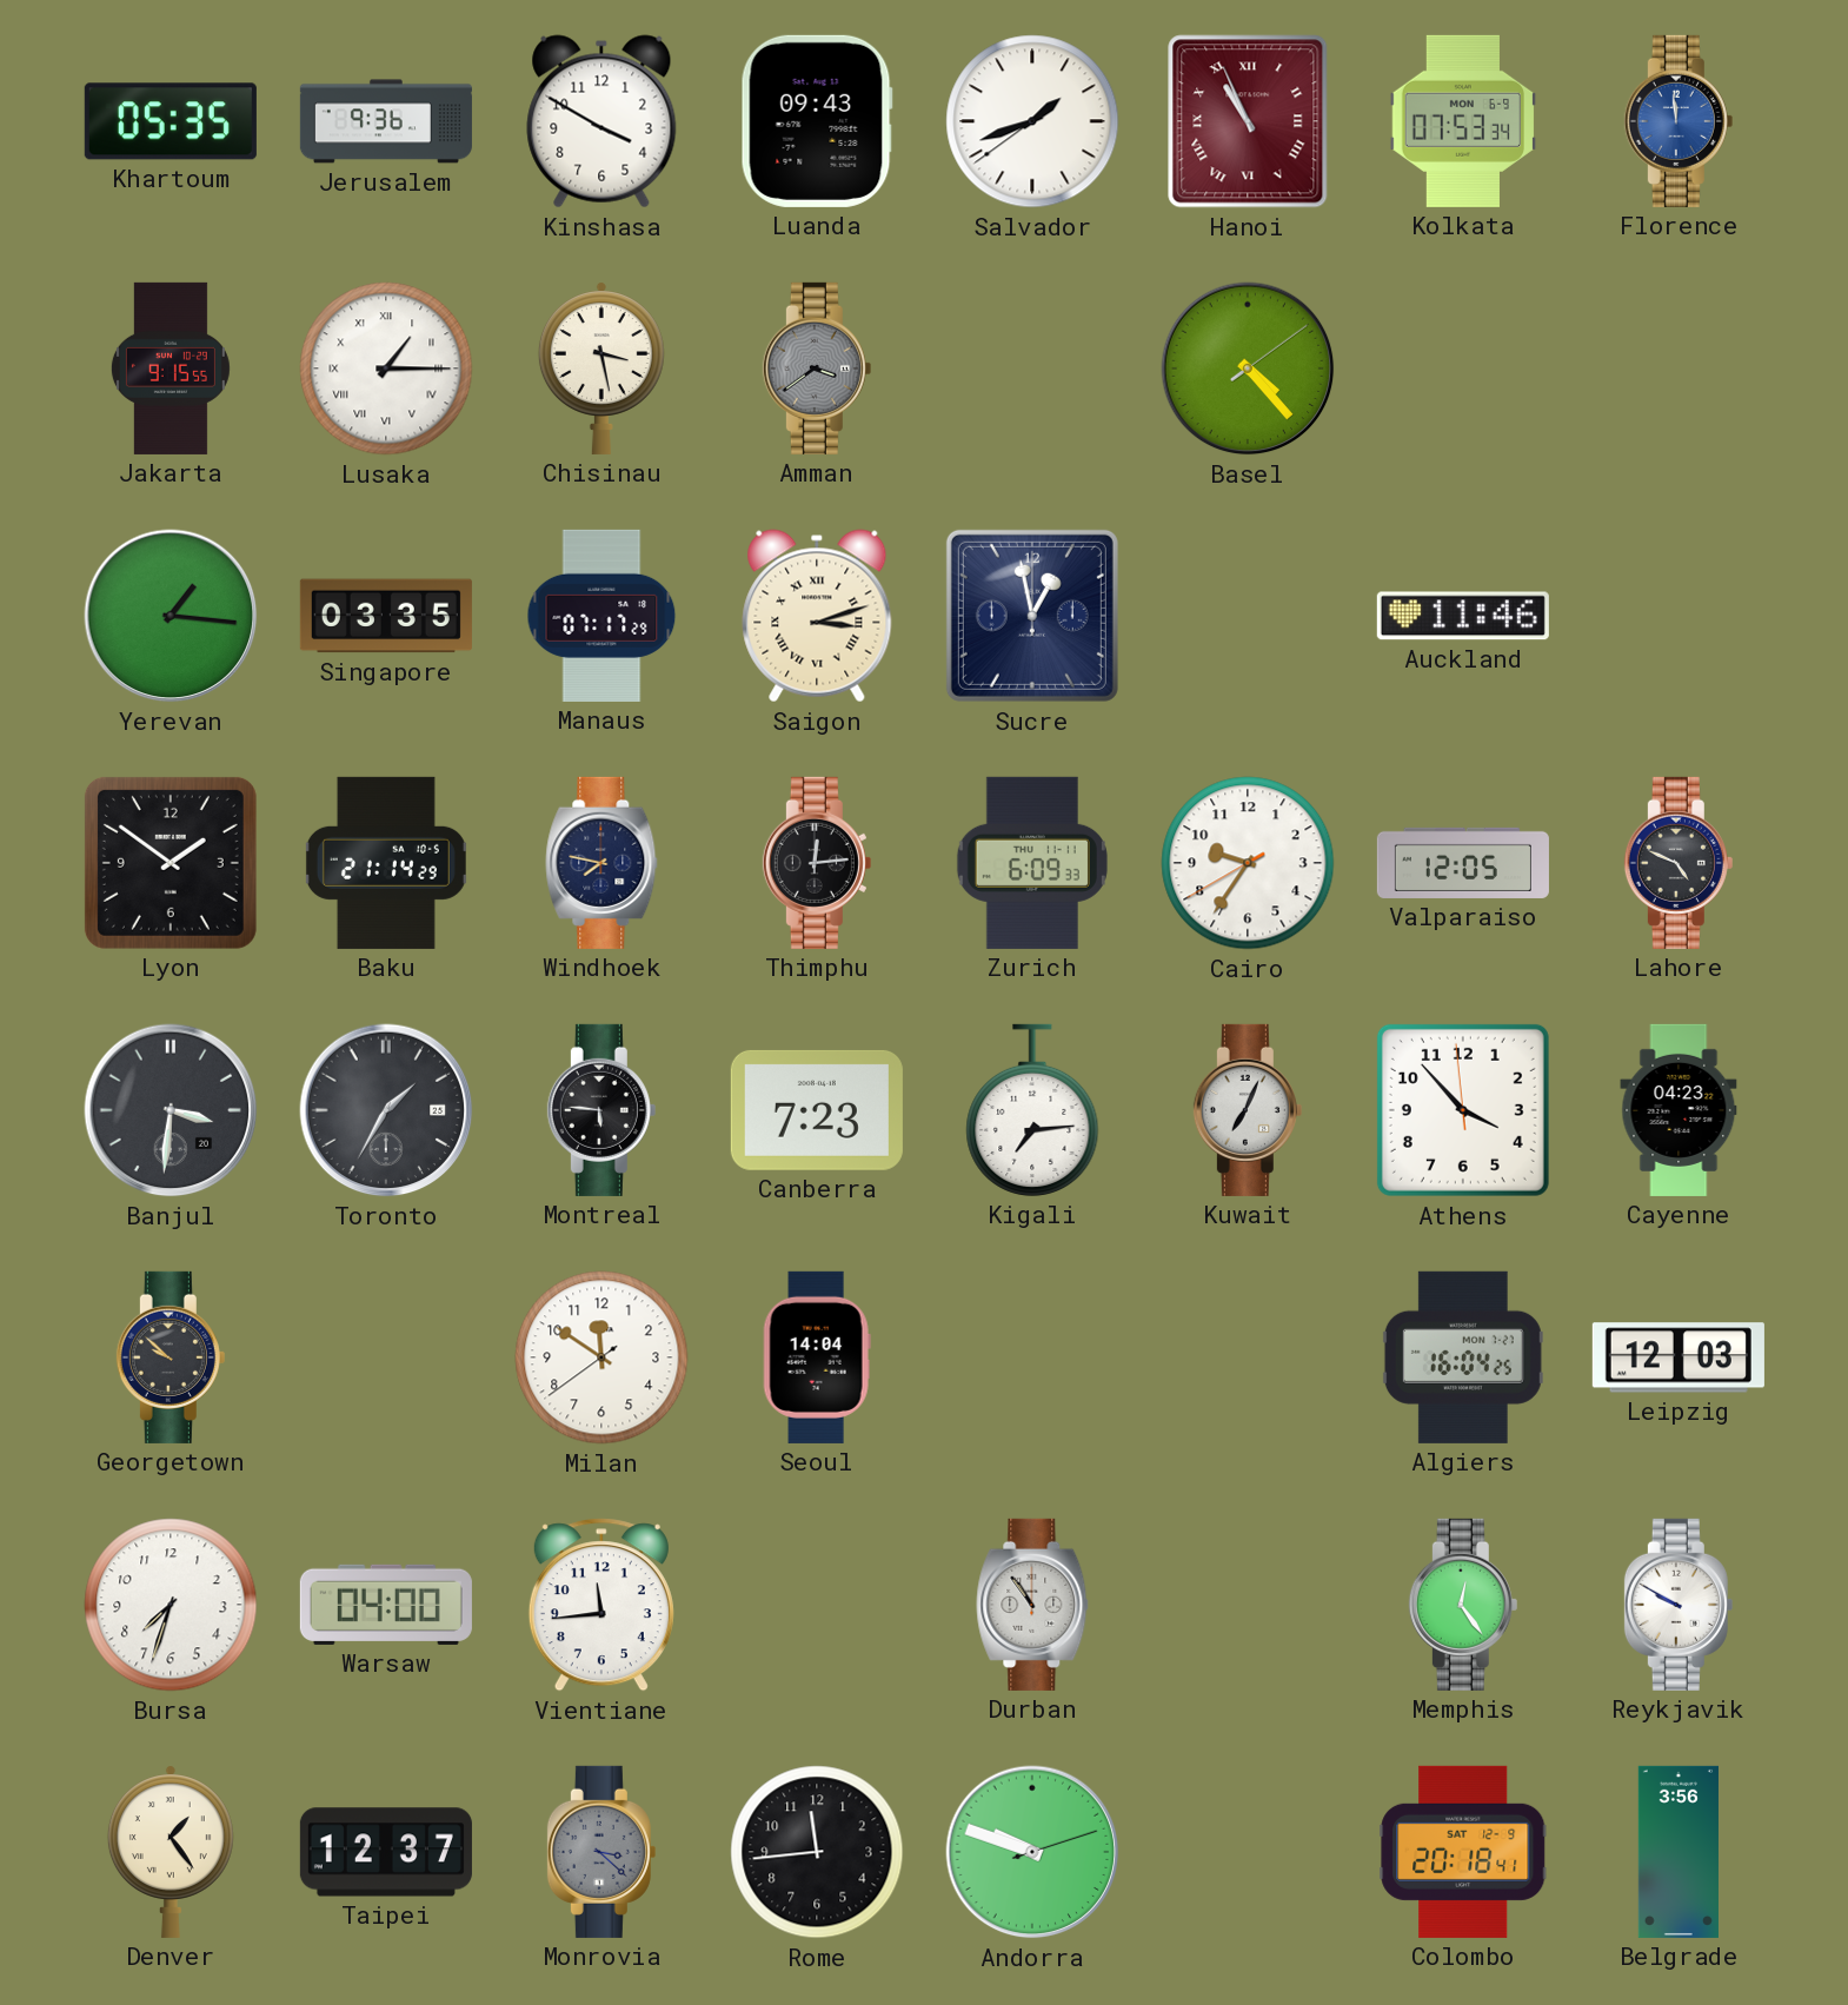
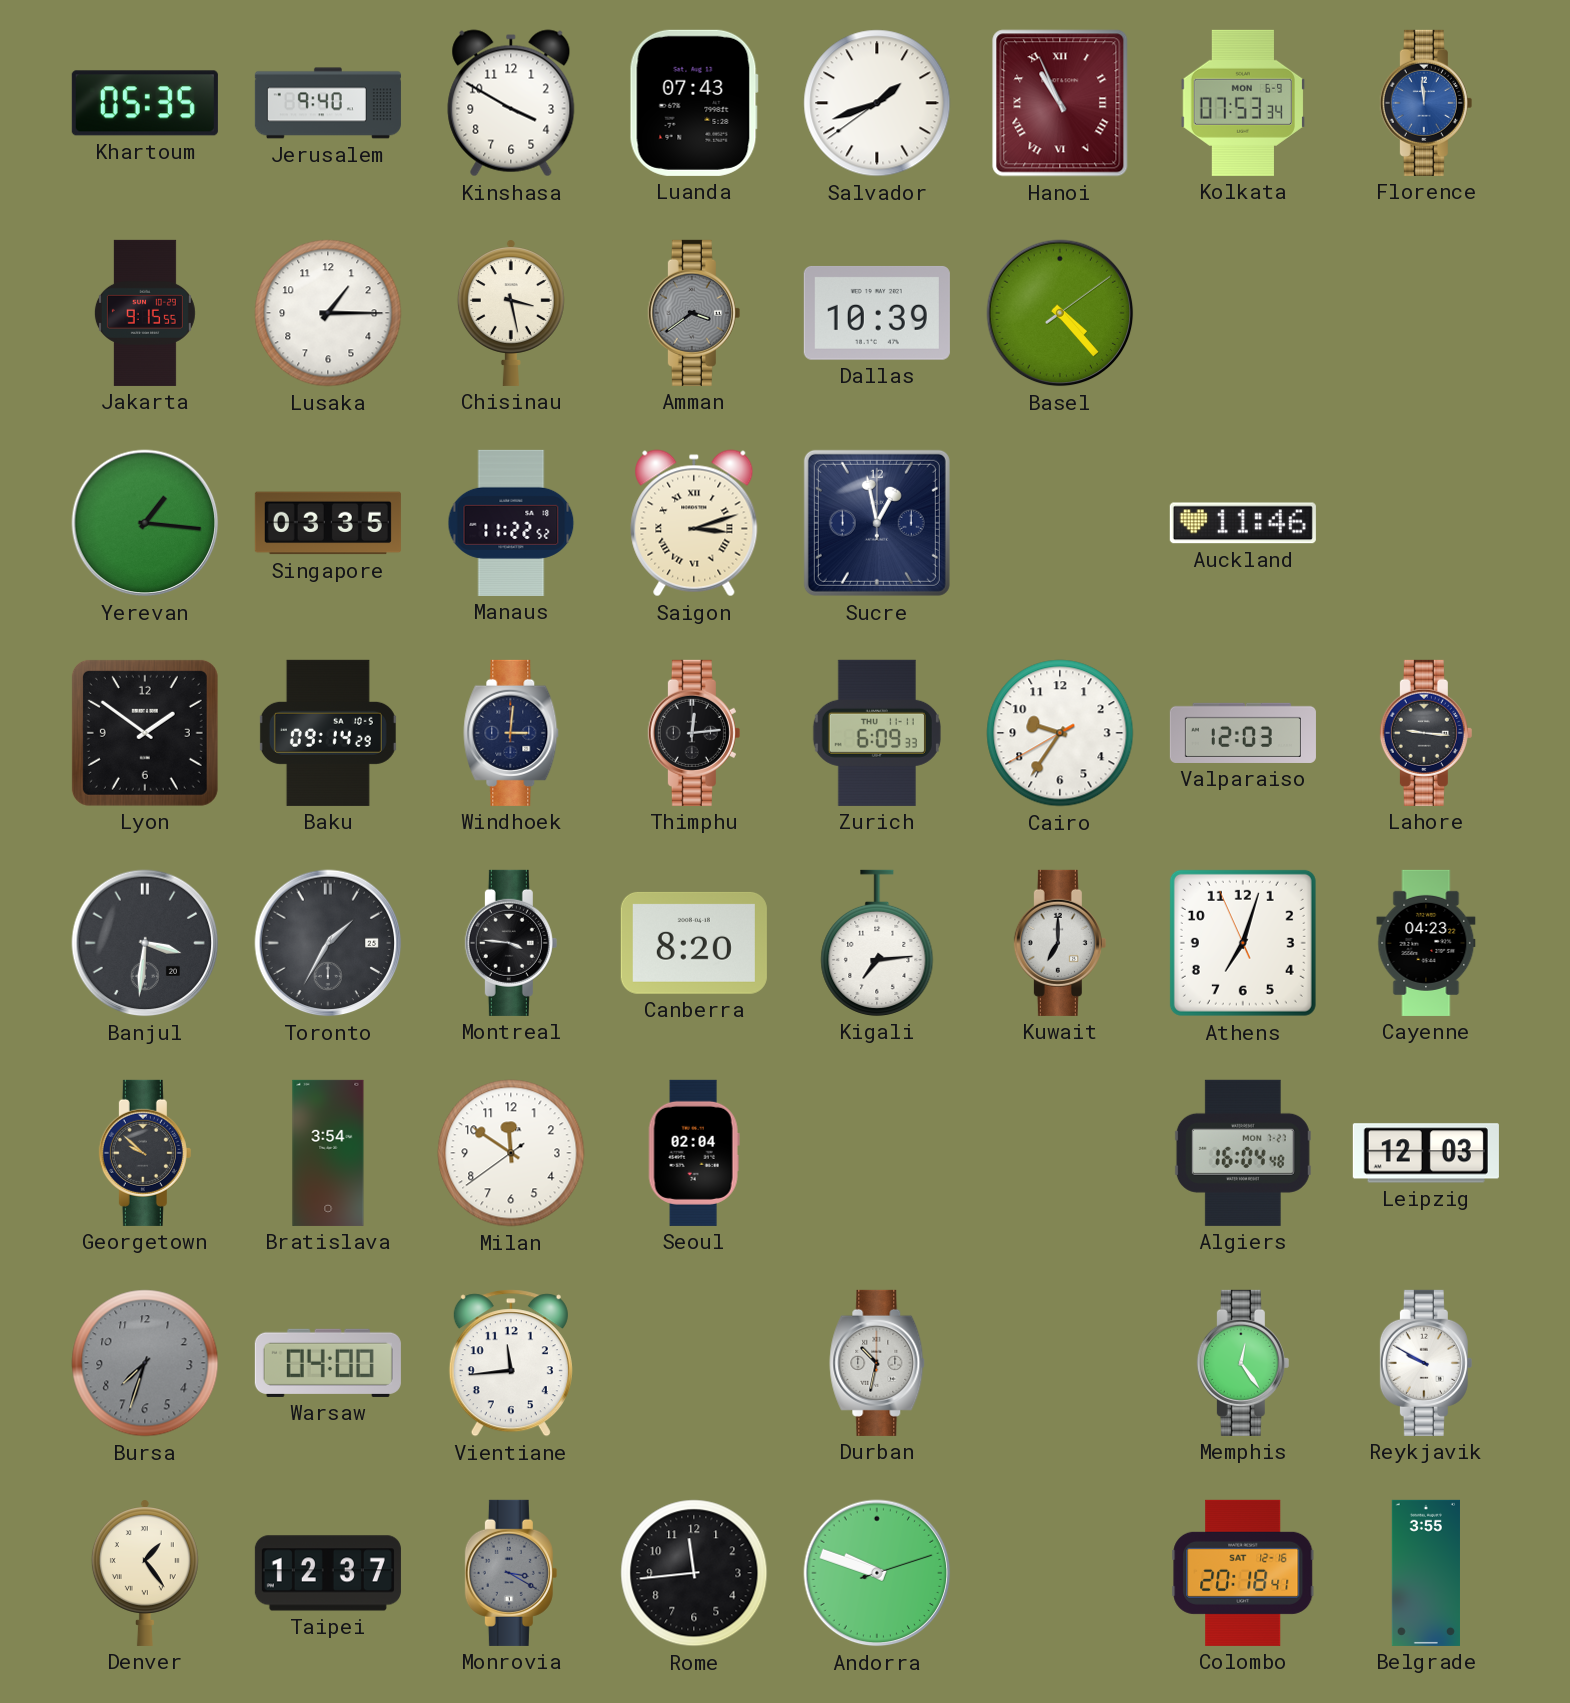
Jerusalem: 9:36 -> 9:40 (328, 103)
Luanda: 09:43 -> 07:43 (694, 103)
Lusaka numerals: Roman -> Arabic (328, 313)
Dallas: none -> 10:39 (877, 313)
Manaus: 07:17 -> 11:22 (511, 523)
Baku: 21:14 -> 09:14 (328, 733)
Windhoek: 7:47 -> 3:01 (511, 733)
Valparaiso: 12:05 -> 12:03 (1243, 733)
Lahore: 4:49 -> 9:16 (1426, 733)
Montreal: 5:46 -> 3:46 (511, 943)
Canberra: 7:23 -> 8:20 (694, 943)
Kuwait: 7:04 -> 7:00 (1060, 943)
Athens: 3:52 -> 7:02 (1243, 943)
Bratislava: none -> 3:54 (328, 1153)
Seoul: 14:04 -> 02:04 (694, 1153)
Algiers: 16:04:25 -> 16:04:48 (1243, 1153)
Bursa dial: white -> grey (145, 1363)
Durban: 10:54 -> 10:32 (877, 1363)
Monrovia: 3:22 -> 3:20 (511, 1573)
Colombo date: SAT 12-9 -> SAT 12-16 (1243, 1573)
Belgrade: 3:56 -> 3:55 (1426, 1573)
